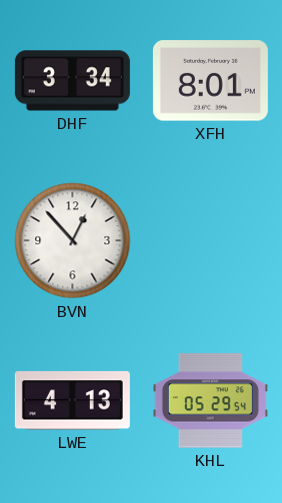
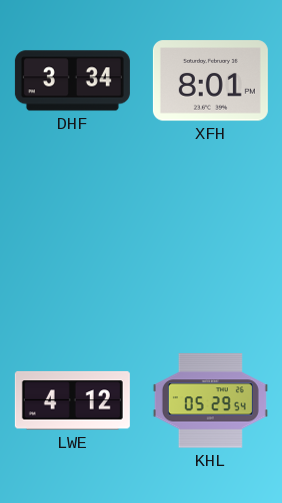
BVN: 12:53 -> none (73, 241)
LWE: 4:13 -> 4:12 (72, 401)
